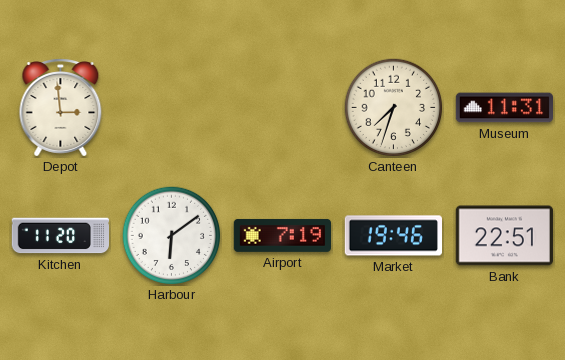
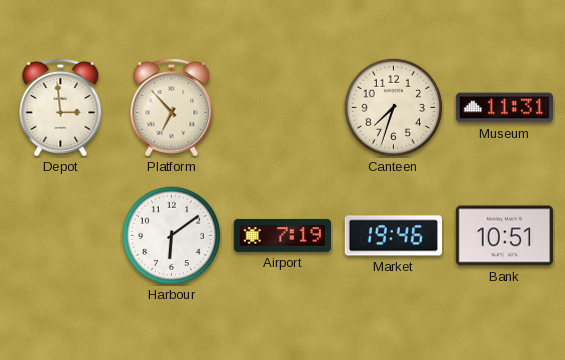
Platform: none -> 6:53 (172, 108)
Kitchen: 11:20 -> none (60, 236)
Bank: 22:51 -> 10:51 (504, 236)
